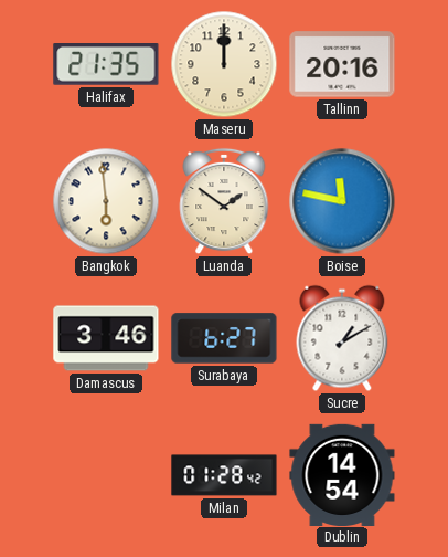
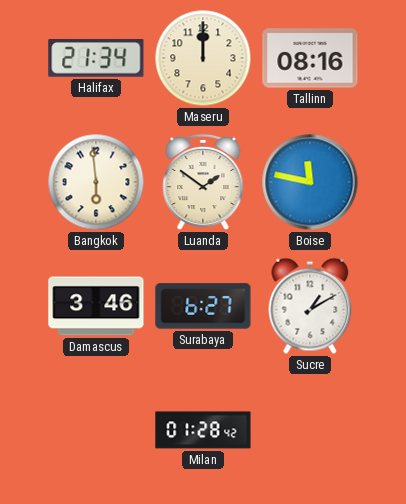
Halifax: 21:35 -> 21:34 (96, 59)
Tallinn: 20:16 -> 08:16 (310, 58)
Dublin: 14:54 -> none (342, 474)
